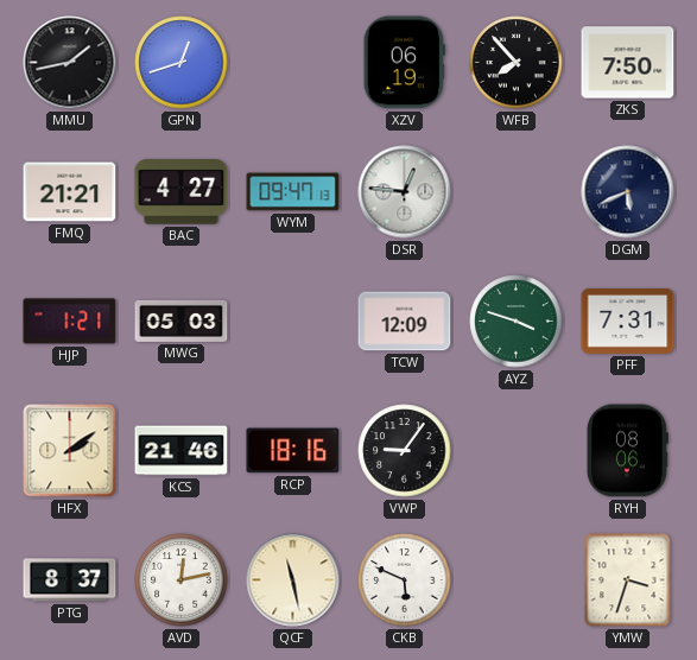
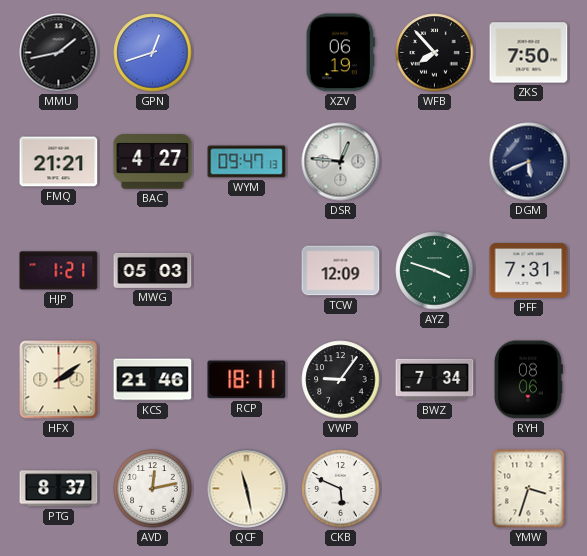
RCP: 18:16 -> 18:11 (247, 380)
BWZ: none -> 7:34 (435, 380)
